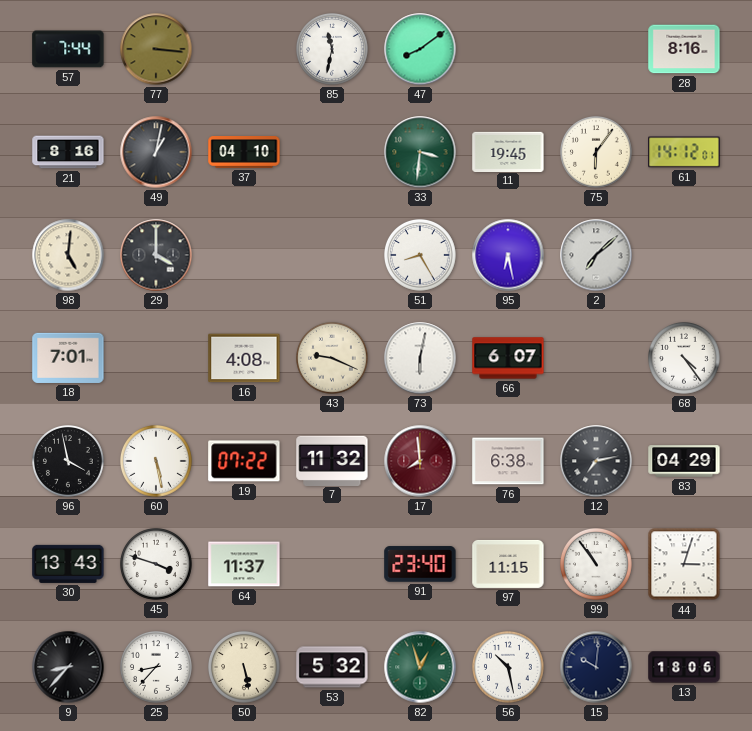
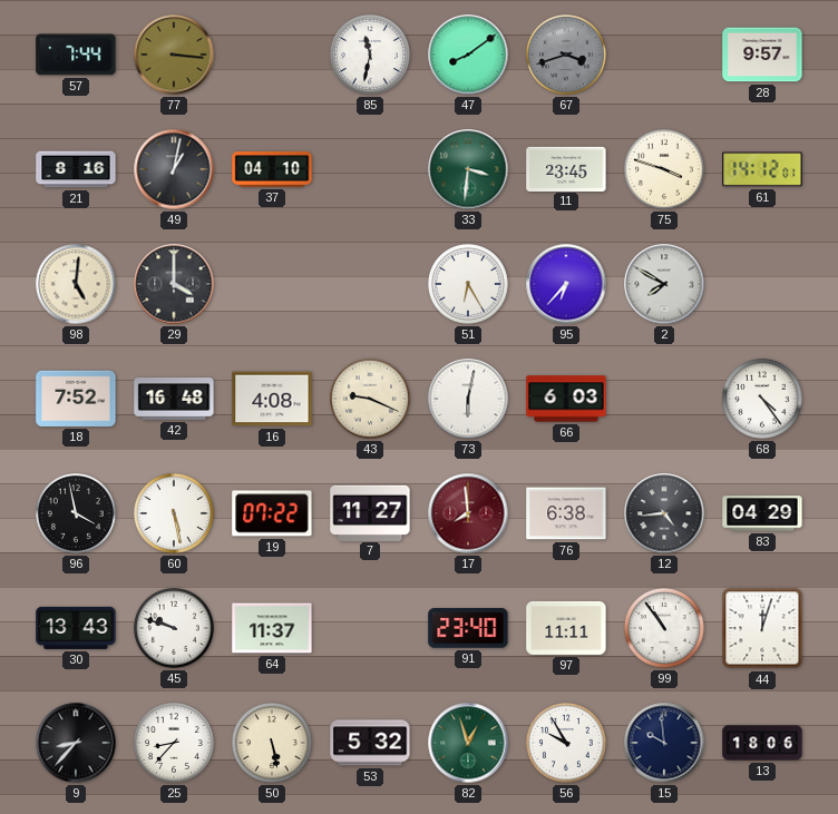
67: none -> 3:42 (567, 56)
28: 8:16 -> 9:57 (762, 55)
11: 19:45 -> 23:45 (566, 168)
75: 6:06 -> 3:48 (665, 170)
51: 8:25 -> 6:25 (469, 285)
95: 6:28 -> 6:37 (566, 284)
2: 7:08 -> 7:50 (664, 284)
18: 7:01 -> 7:52 (76, 399)
42: none -> 16:48 (174, 399)
66: 6:07 -> 6:03 (566, 399)
7: 11:32 -> 11:27 (370, 512)
12: 7:13 -> 4:44 (664, 513)
45: 3:48 -> 9:48 (175, 629)
97: 11:15 -> 11:11 (566, 628)
44: 3:03 -> 12:03 (762, 628)
56: 10:28 -> 9:55 (567, 744)
15: 10:01 -> 9:59 (664, 743)
